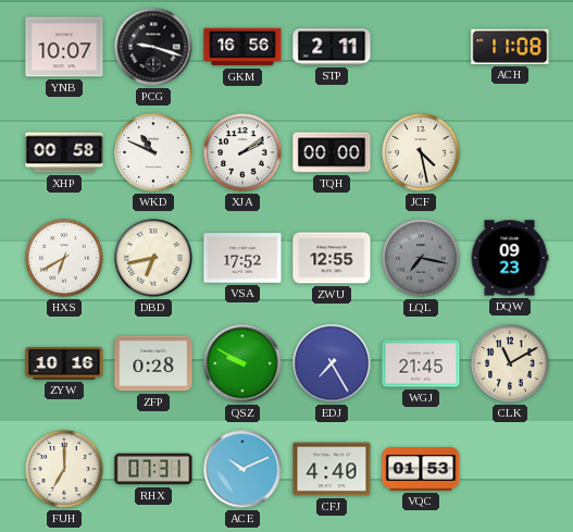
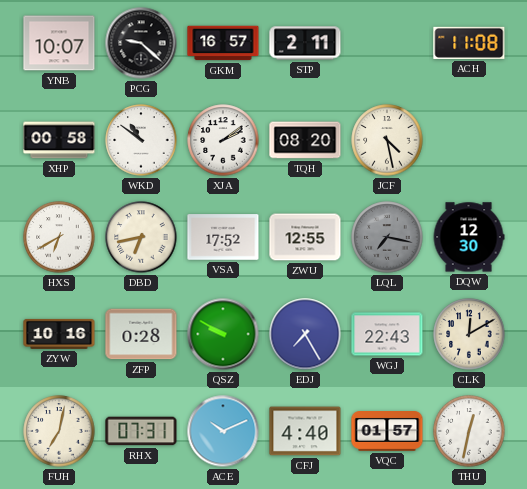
PCG: 9:18 -> 9:22 (141, 43)
GKM: 16:56 -> 16:57 (223, 43)
WKD: 10:49 -> 10:51 (141, 140)
TQH: 00:00 -> 08:20 (305, 140)
DQW: 09:23 -> 12:30 (469, 237)
WGJ: 21:45 -> 22:43 (387, 334)
CLK: 11:10 -> 12:10 (469, 334)
FUH: 7:00 -> 7:02 (59, 431)
VQC: 01:53 -> 01:57 (387, 432)
THU: none -> 12:32 (469, 431)
